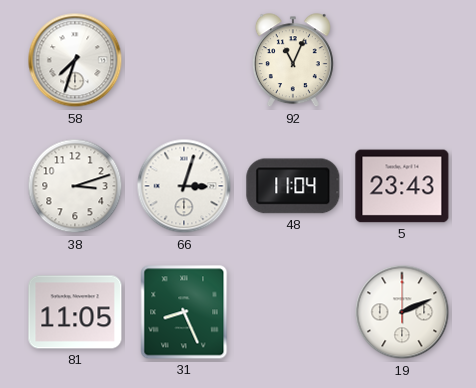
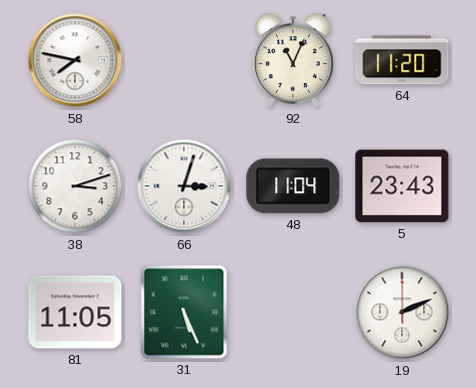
58: 7:33 -> 7:47 (75, 60)
64: none -> 11:20 (402, 60)
31: 8:26 -> 5:26 (184, 312)
